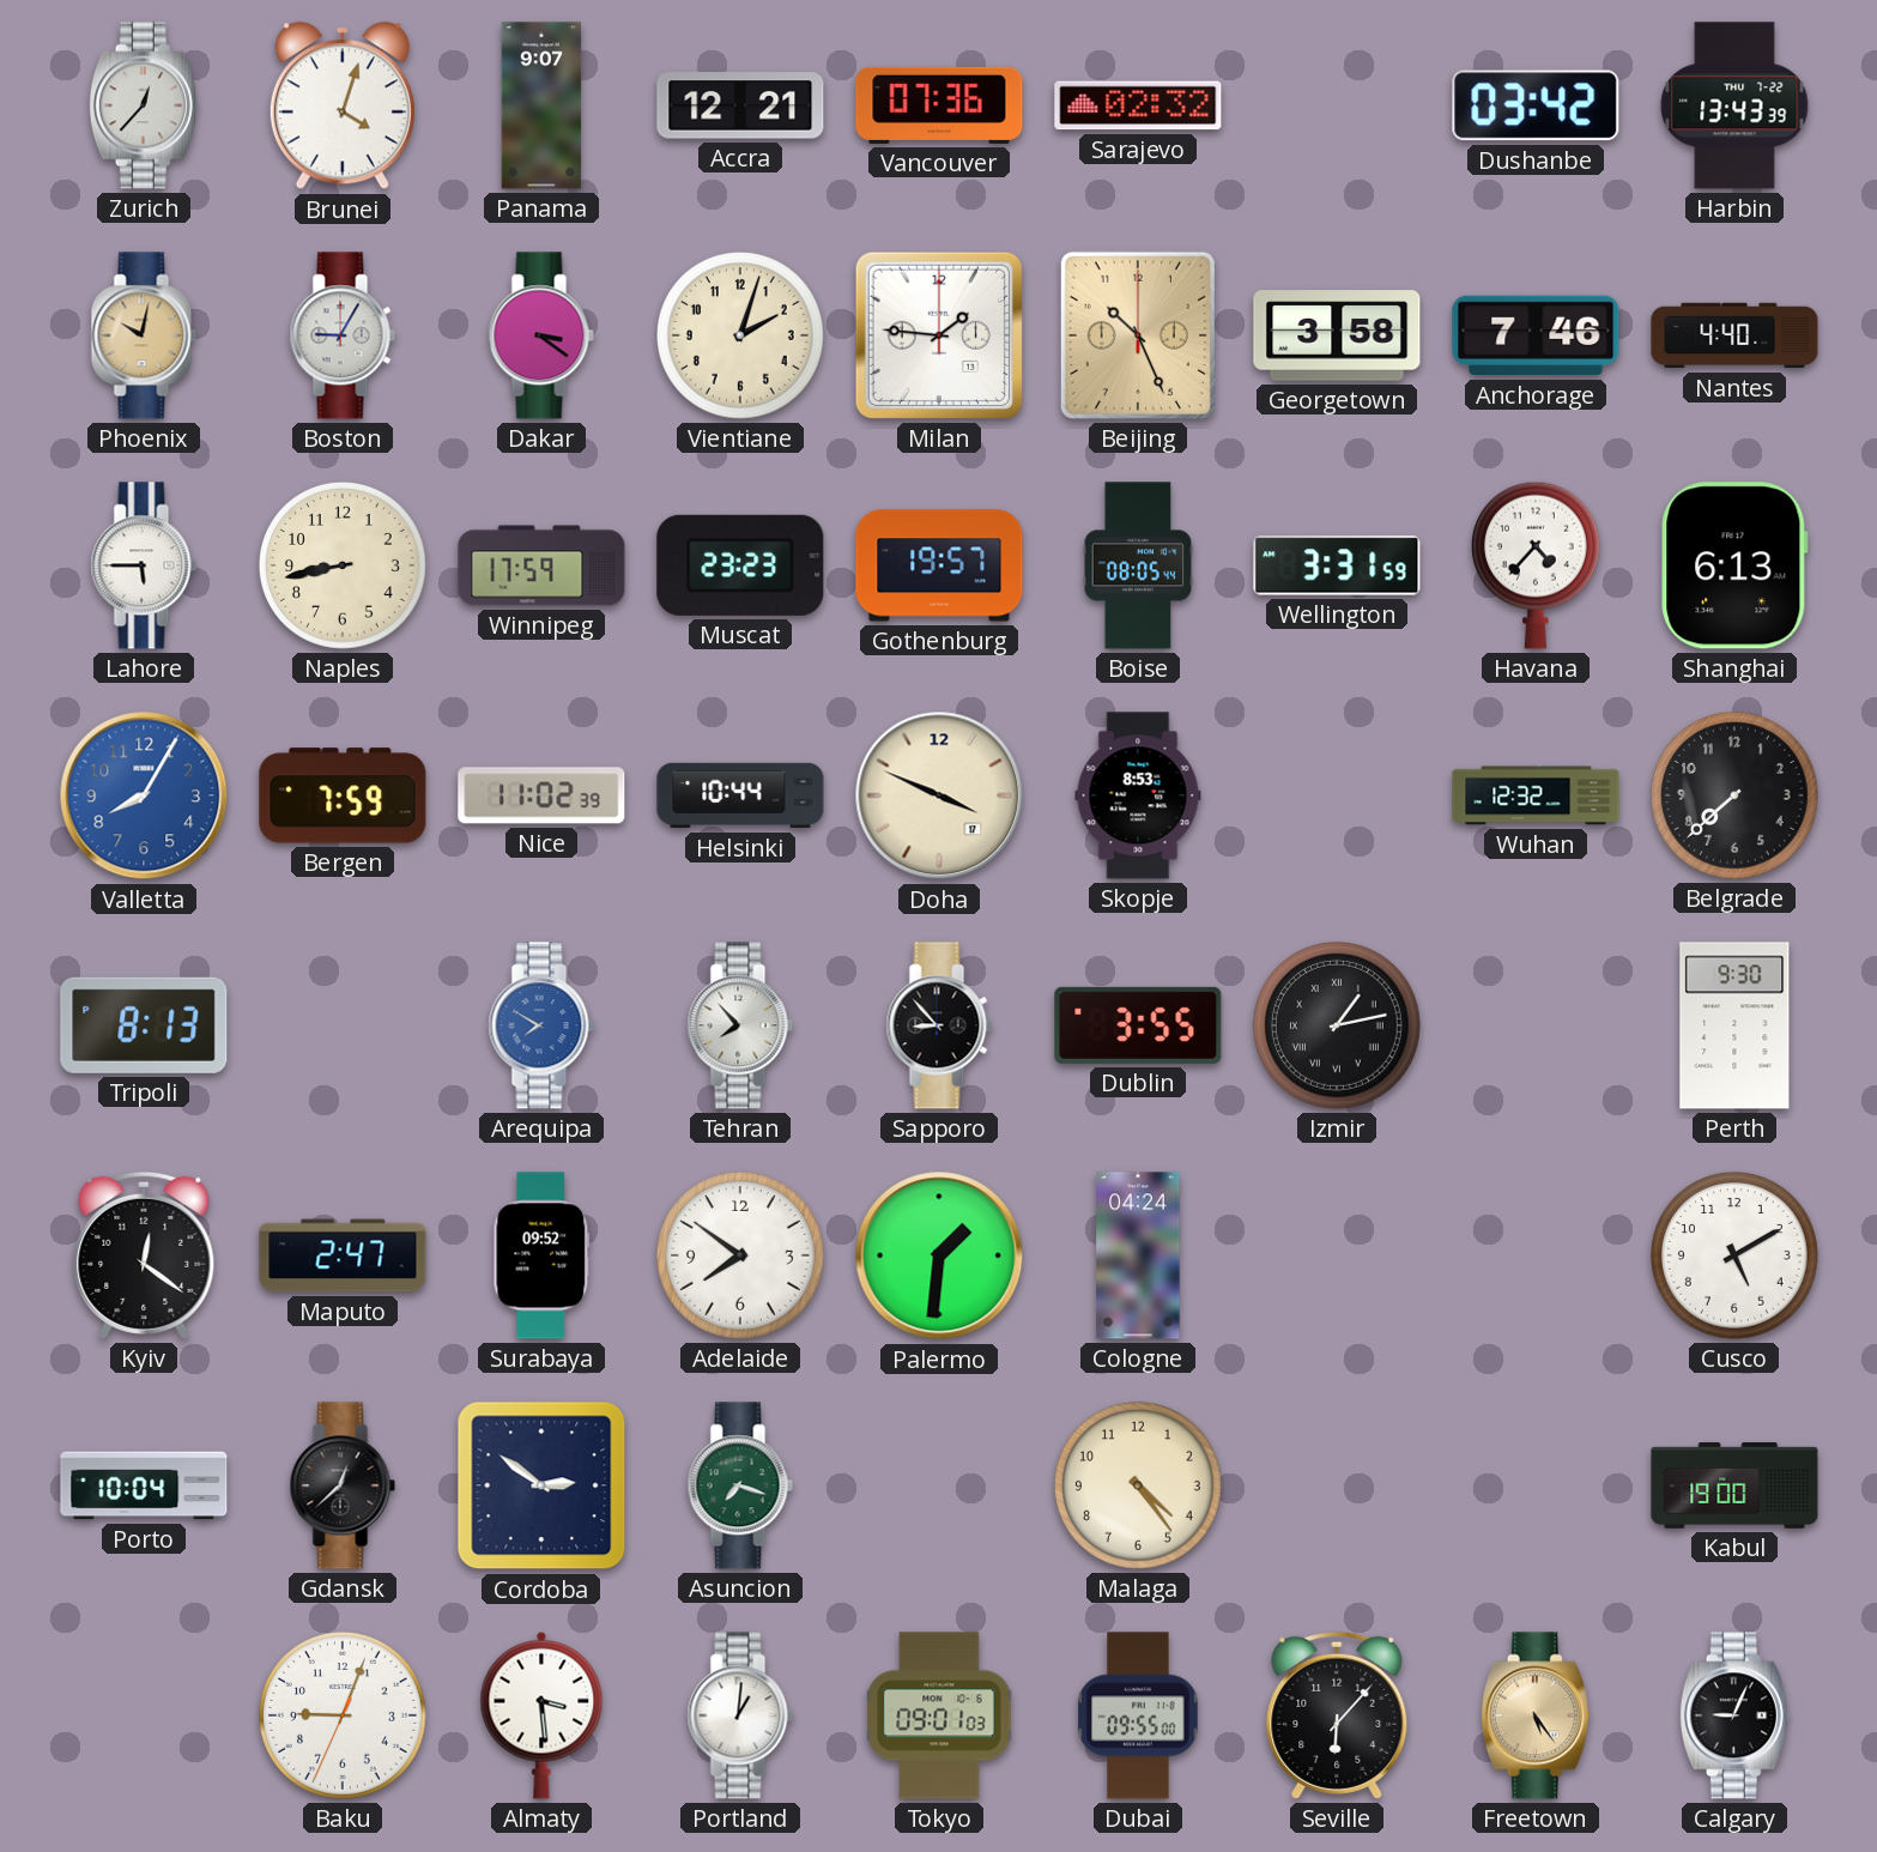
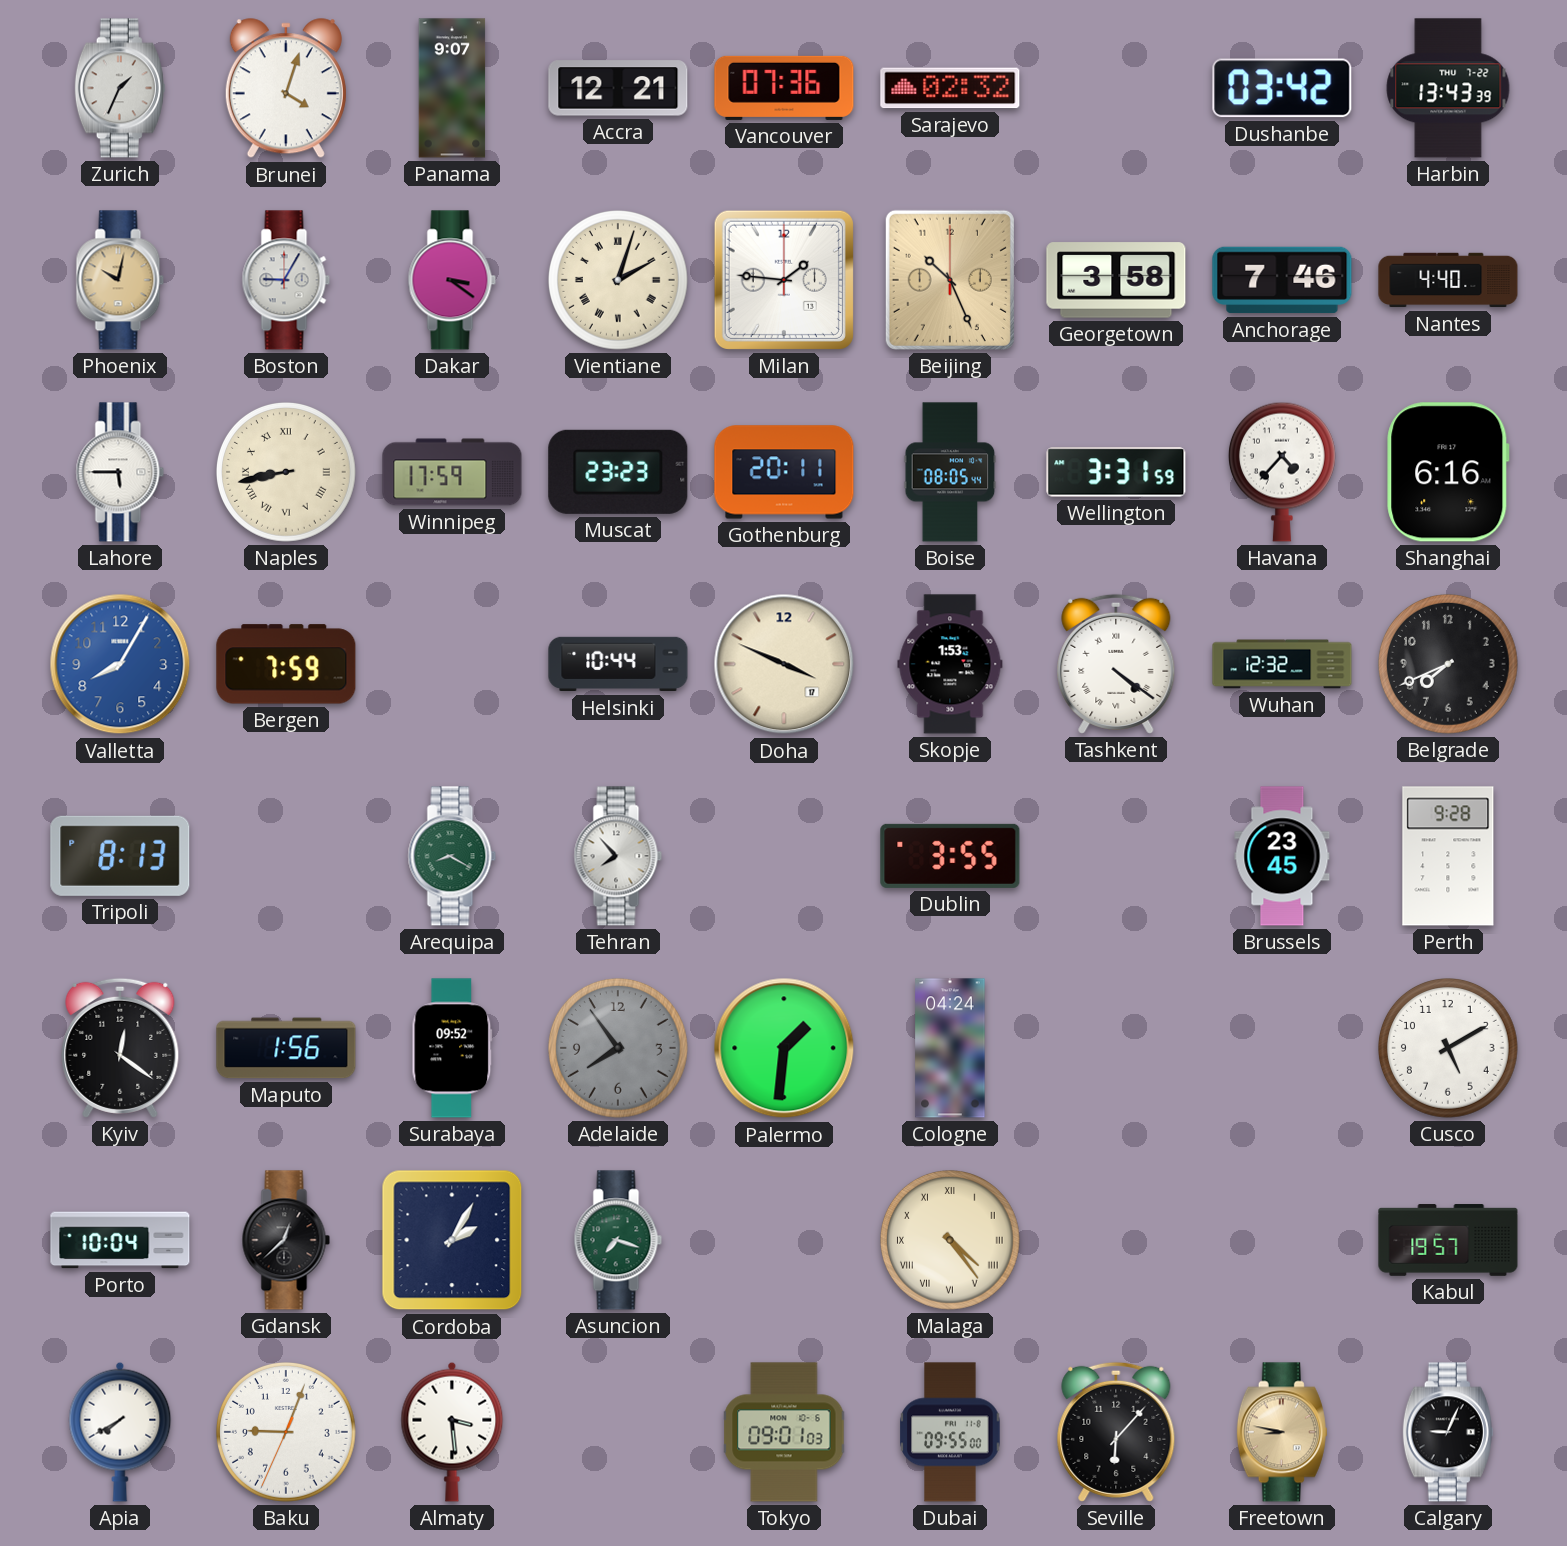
Zurich: 12:37 -> 1:34 (120, 88)
Vientiane numerals: Arabic -> Roman (619, 281)
Naples numerals: Arabic -> Roman (287, 473)
Gothenburg: 19:57 -> 20:11 (784, 472)
Shanghai: 6:13 -> 6:16 (1448, 472)
Nice: 11:02 -> none (541, 795)
Skopje: 8:53 -> 1:53 (950, 664)
Tashkent: none -> 4:21 (1116, 664)
Belgrade: 7:38 -> 7:41 (1449, 665)
Arequipa: 7:50 -> 8:20 (452, 856)
Arequipa dial: blue -> green (452, 856)
Sapporo: 8:53 -> none (939, 1025)
Izmir: 1:13 -> none (1338, 1027)
Brussels: none -> 23:45 (1282, 856)
Perth: 9:30 -> 9:28 (1448, 856)
Maputo: 2:47 -> 1:56 (286, 1048)
Adelaide: 7:51 -> 7:54 (619, 1049)
Adelaide dial: white -> grey (619, 1049)
Cordoba: 2:51 -> 2:05 (452, 1240)
Malaga numerals: Arabic -> Roman (951, 1241)
Kabul: 19:00 -> 19:57 (1448, 1240)
Apia: none -> 7:40 (120, 1432)
Portland: 1:01 -> none (740, 1715)
Freetown: 5:24 -> 8:47 (1282, 1432)
